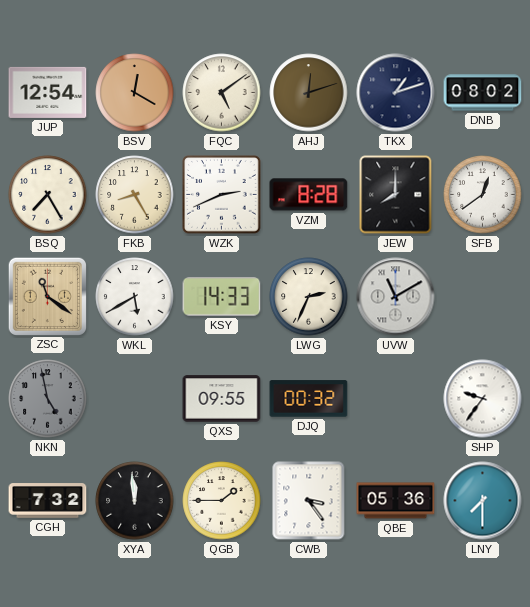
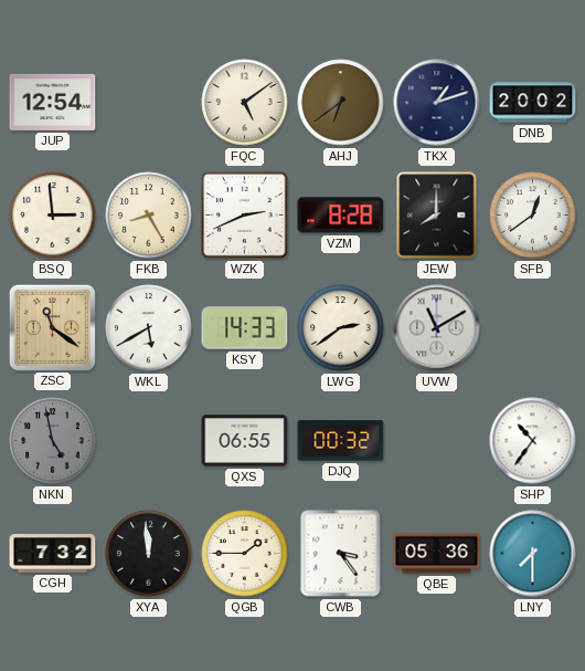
BSV: 12:20 -> none (135, 93)
AHJ: 12:12 -> 6:39 (341, 103)
DNB: 08:02 -> 20:02 (533, 103)
BSQ: 7:25 -> 2:59 (53, 216)
LWG: 2:34 -> 2:39 (341, 328)
QXS: 09:55 -> 06:55 (245, 441)
SHP: 9:36 -> 10:36 (533, 441)
